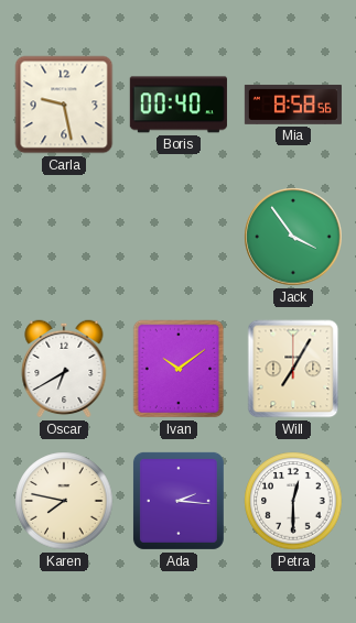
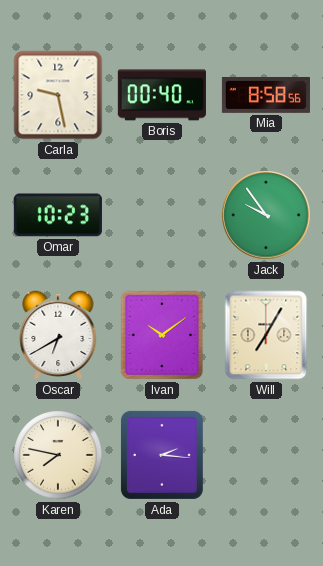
Omar: none -> 10:23 (58, 215)
Jack: 3:54 -> 9:54 (266, 215)
Petra: 12:30 -> none (293, 501)
